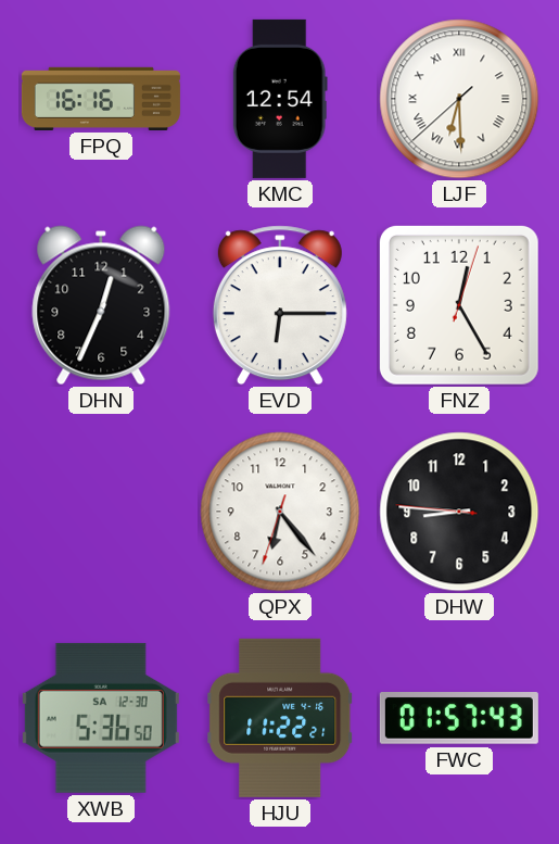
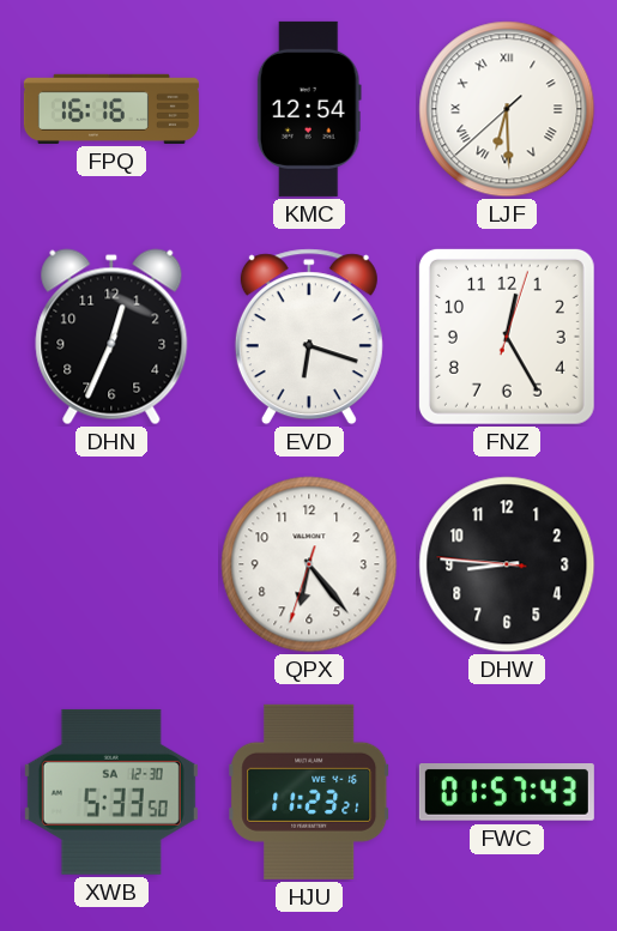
EVD: 6:15 -> 6:18 (309, 337)
XWB: 5:36 -> 5:33 (111, 792)
HJU: 11:22 -> 11:23 (309, 792)
